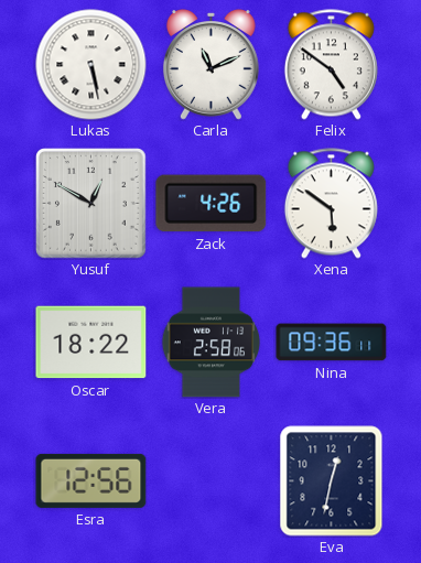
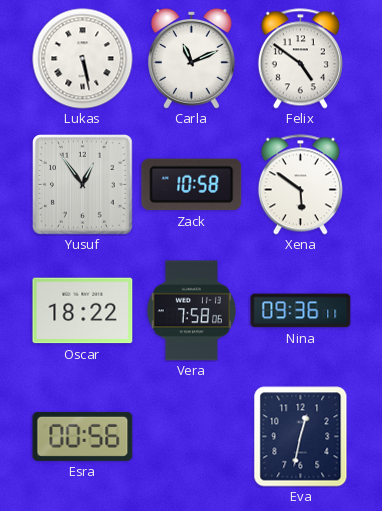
Yusuf: 12:50 -> 12:54 (83, 185)
Zack: 4:26 -> 10:58 (192, 185)
Vera: 2:58 -> 7:58 (192, 311)
Esra: 12:56 -> 00:56 (83, 436)
